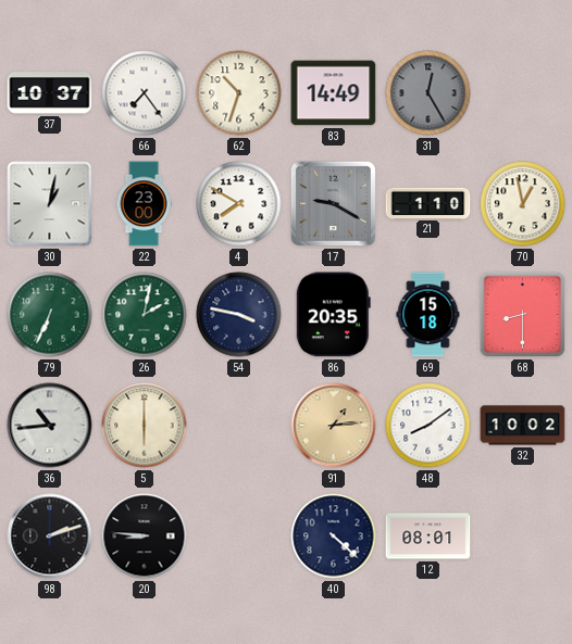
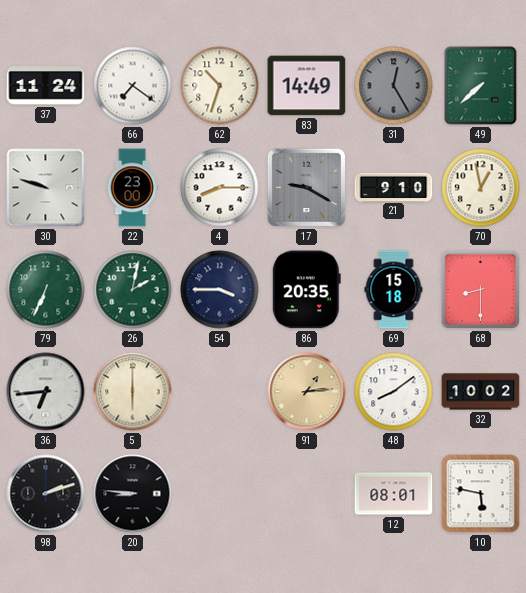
37: 10:37 -> 11:24 (46, 86)
66: 7:24 -> 7:21 (133, 86)
49: none -> 7:38 (481, 86)
30: 1:02 -> 9:48 (46, 188)
4: 7:50 -> 8:15 (220, 188)
21: 1:10 -> 9:10 (394, 187)
54: 3:47 -> 3:45 (220, 290)
36: 10:44 -> 6:44 (46, 392)
40: 4:22 -> none (334, 536)
10: none -> 5:47 (481, 494)
